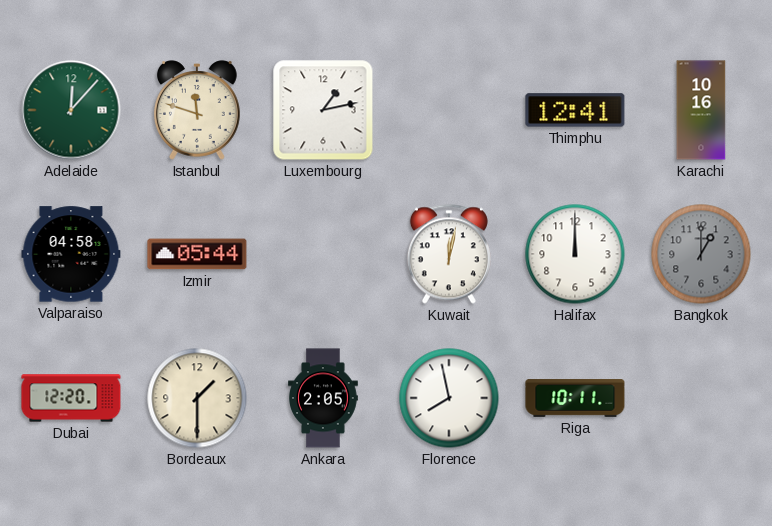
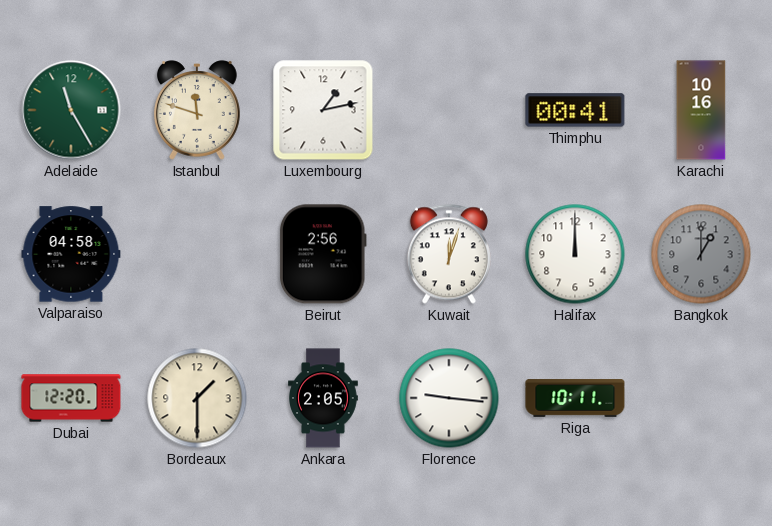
Adelaide: 12:07 -> 11:25 (71, 110)
Thimphu: 12:41 -> 00:41 (575, 110)
Izmir: 05:44 -> none (197, 254)
Beirut: none -> 2:56 (323, 254)
Kuwait: 12:02 -> 12:03 (449, 254)
Florence: 7:58 -> 9:16 (449, 398)
